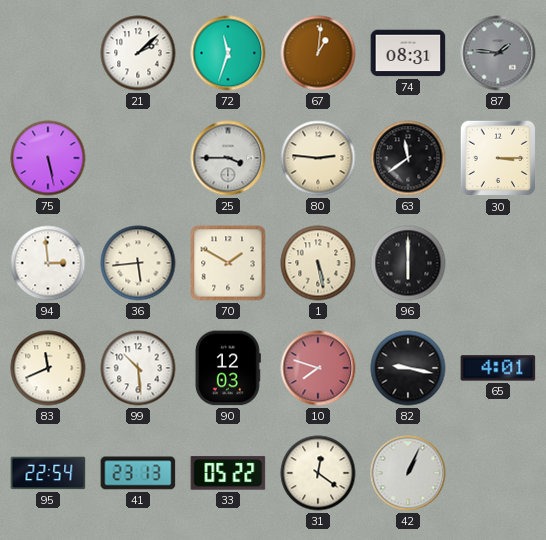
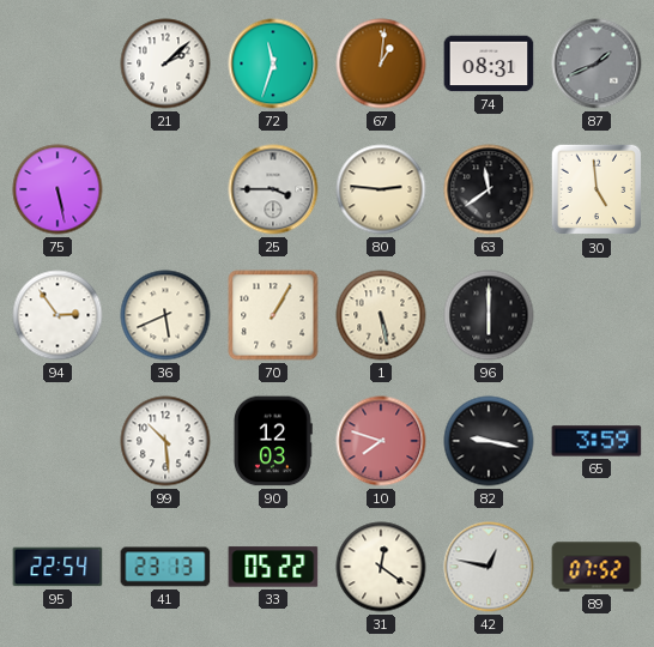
87: 1:46 -> 1:41 (597, 64)
30: 3:15 -> 4:59 (597, 189)
94: 2:59 -> 2:54 (57, 315)
36: 5:44 -> 5:41 (165, 315)
70: 1:50 -> 1:05 (273, 315)
83: 11:41 -> none (48, 368)
65: 4:01 -> 3:59 (597, 441)
42: 1:04 -> 12:47 (489, 567)
89: none -> 07:52 (597, 567)
